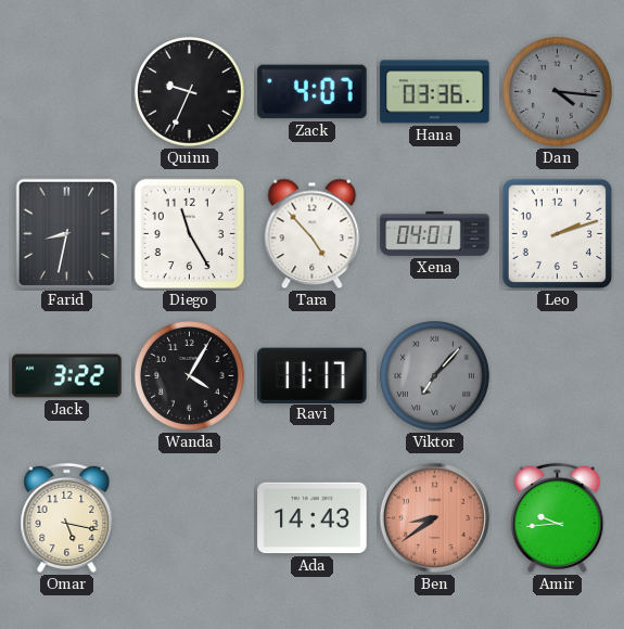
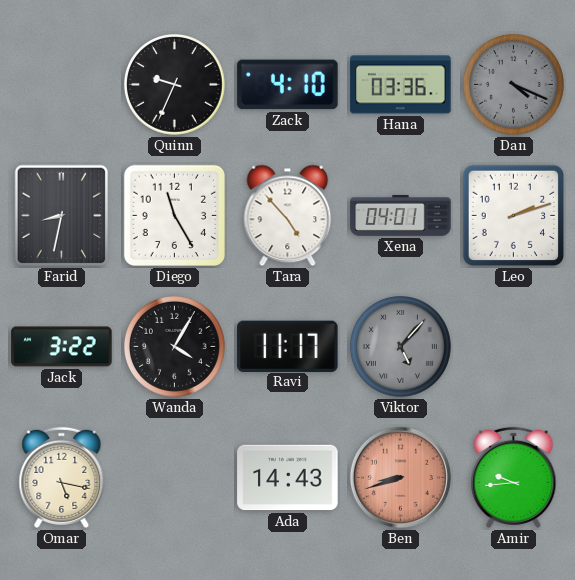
Zack: 4:07 -> 4:10 (288, 85)
Dan: 4:16 -> 4:19 (513, 84)
Viktor: 7:07 -> 5:07 (400, 346)
Ben: 8:39 -> 8:42 (400, 477)
